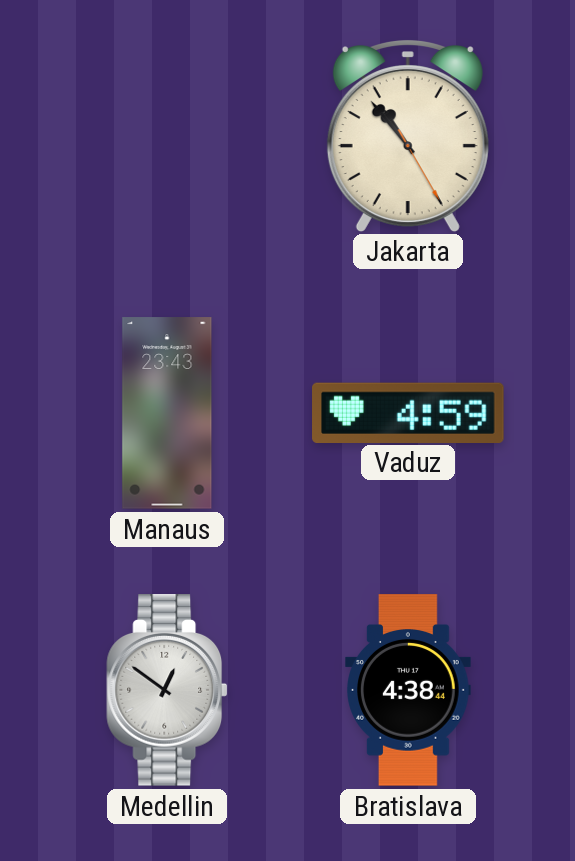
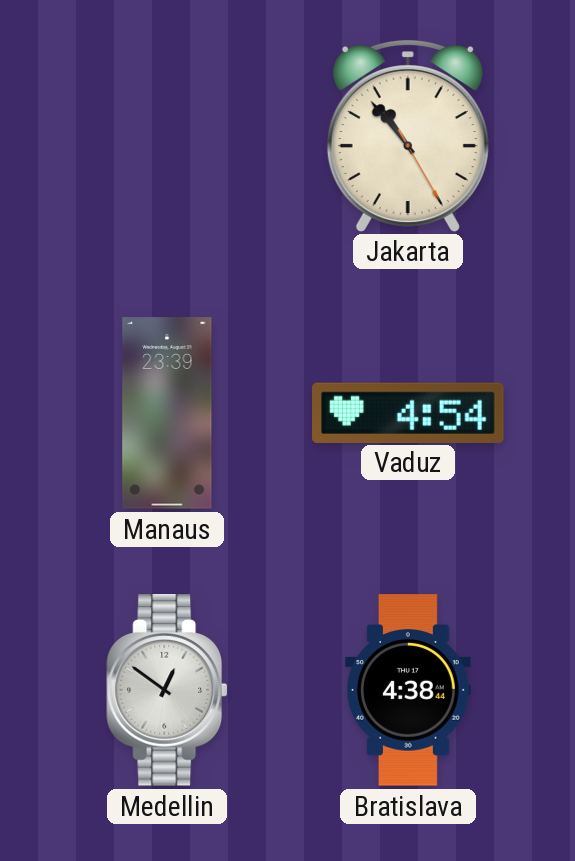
Manaus: 23:43 -> 23:39 (167, 413)
Vaduz: 4:59 -> 4:54 (408, 412)
